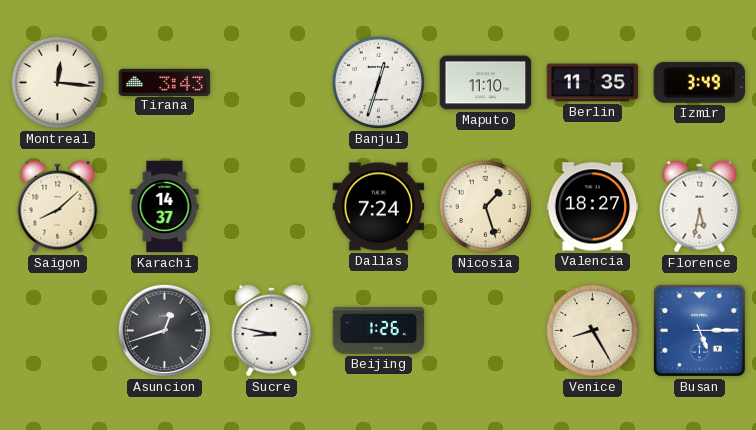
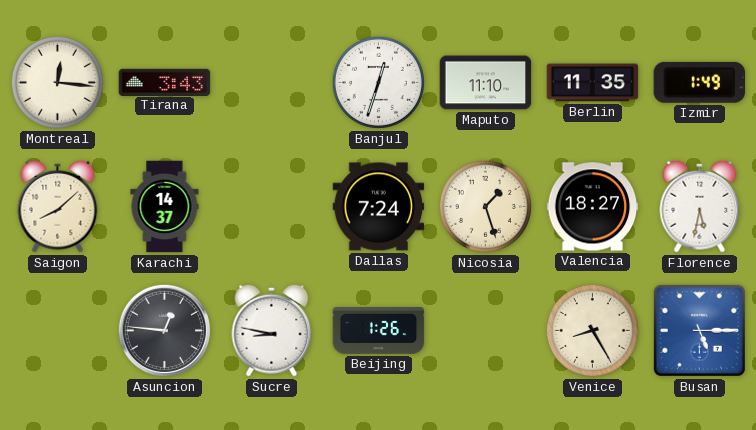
Izmir: 3:49 -> 1:49 (699, 82)
Asuncion: 12:42 -> 12:46 (164, 330)
